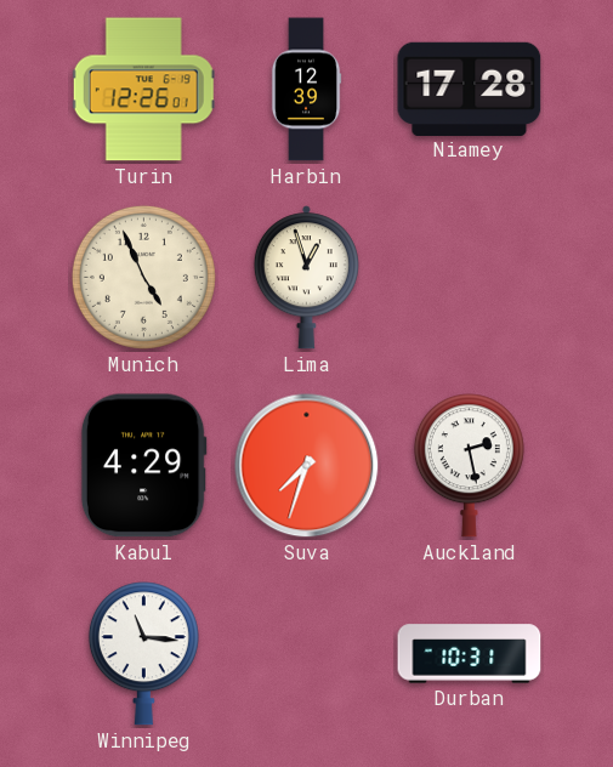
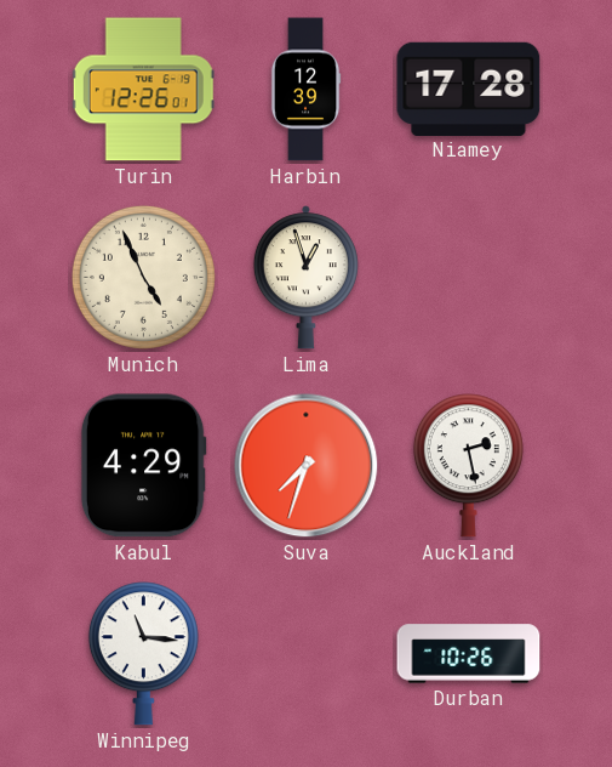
Durban: 10:31 -> 10:26 (469, 654)
